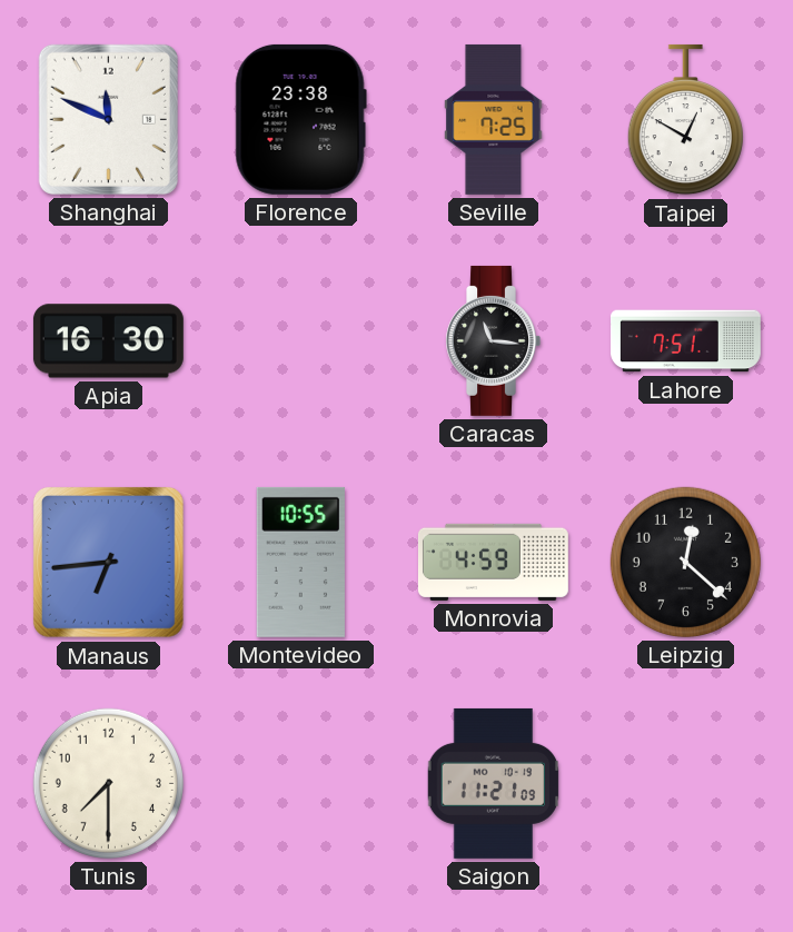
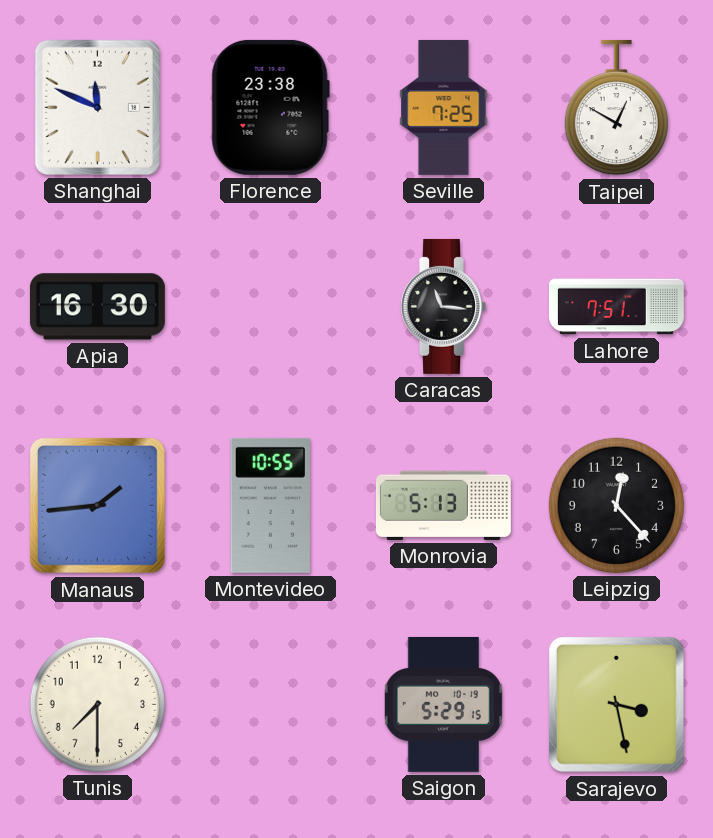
Manaus: 6:44 -> 1:44 (97, 505)
Monrovia: 4:59 -> 5:13 (443, 505)
Leipzig: 12:22 -> 12:23 (616, 505)
Saigon: 11:21 -> 5:29 (443, 704)
Sarajevo: none -> 3:28 (616, 704)
